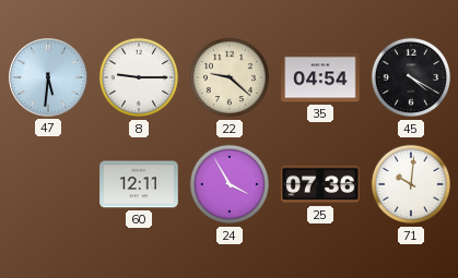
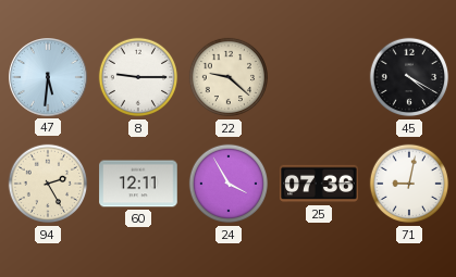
35: 04:54 -> none (320, 77)
94: none -> 2:25 (48, 184)
71: 10:01 -> 9:02 (409, 184)
